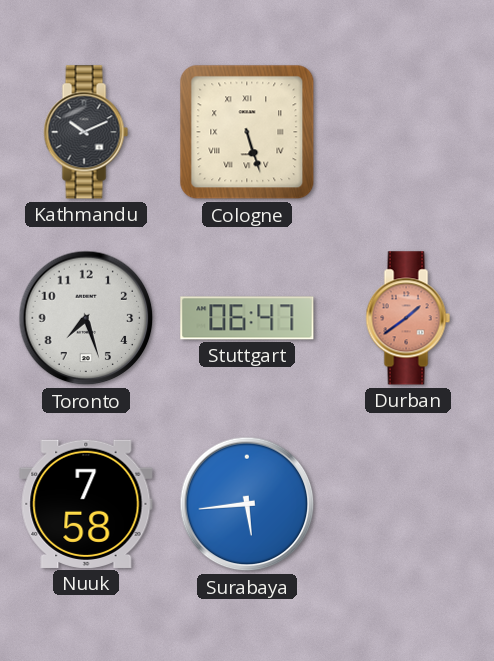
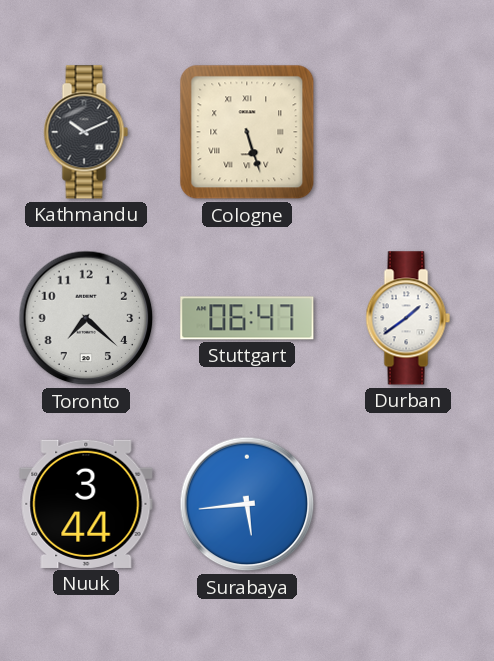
Toronto: 7:27 -> 7:22 (86, 318)
Durban dial: salmon -> white (408, 318)
Nuuk: 7:58 -> 3:44 (86, 504)
